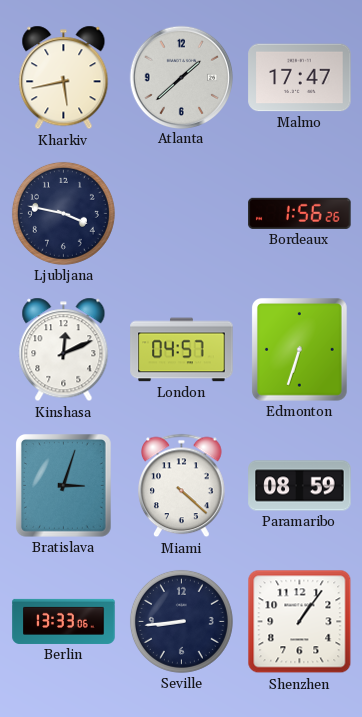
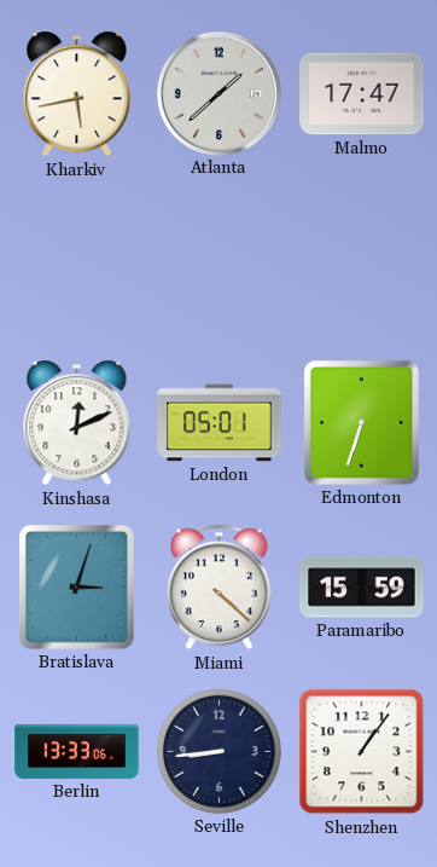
Ljubljana: 3:47 -> none (63, 213)
Bordeaux: 1:56 -> none (300, 213)
London: 04:57 -> 05:01 (220, 423)
Paramaribo: 08:59 -> 15:59 (362, 588)
